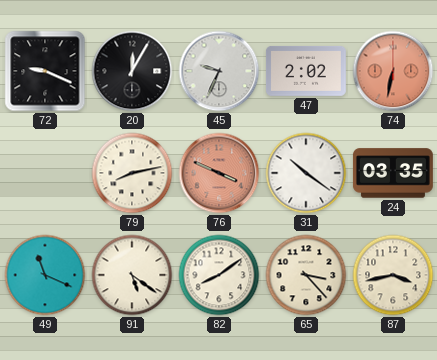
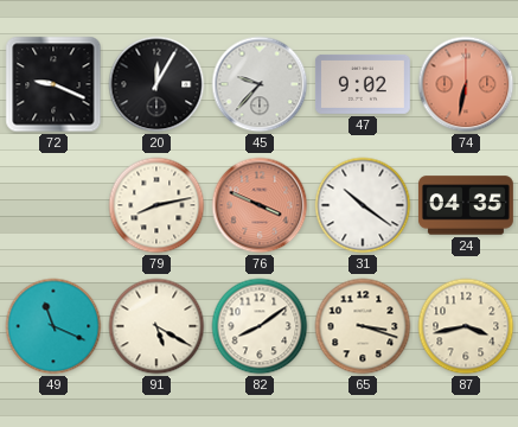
45: 9:34 -> 9:37 (260, 84)
47: 2:02 -> 9:02 (363, 84)
24: 03:35 -> 04:35 (466, 205)
91: 5:21 -> 5:20 (156, 326)
65: 3:23 -> 3:18 (363, 326)
